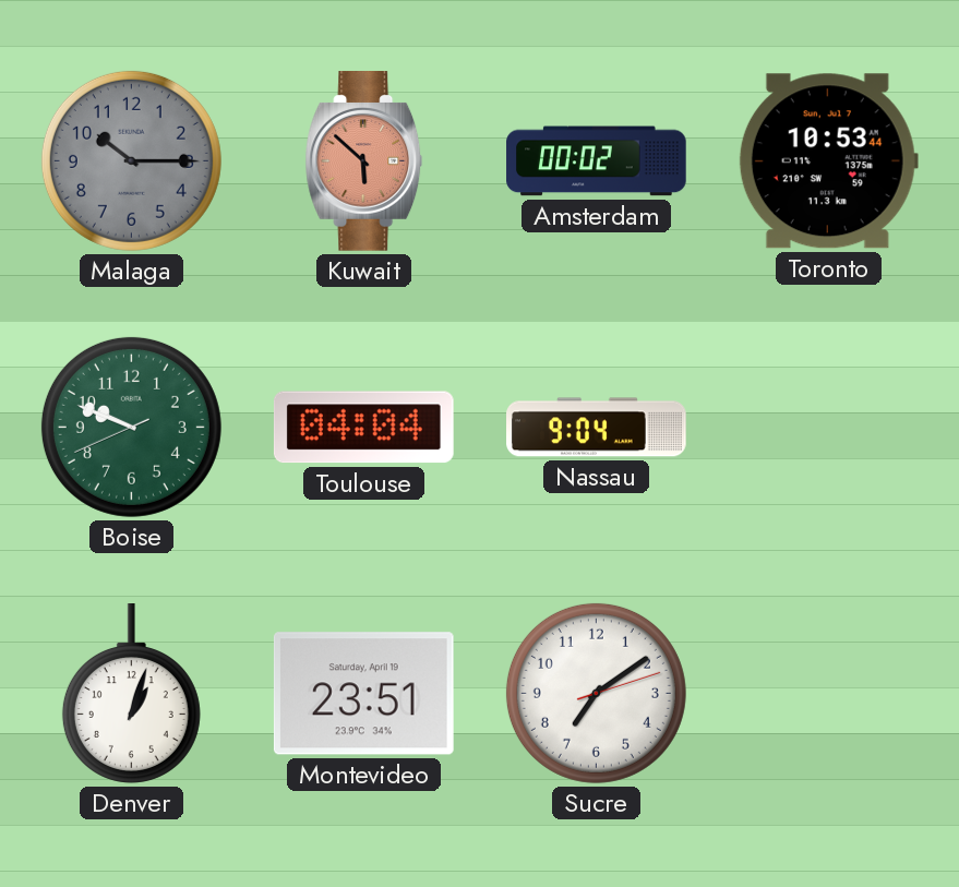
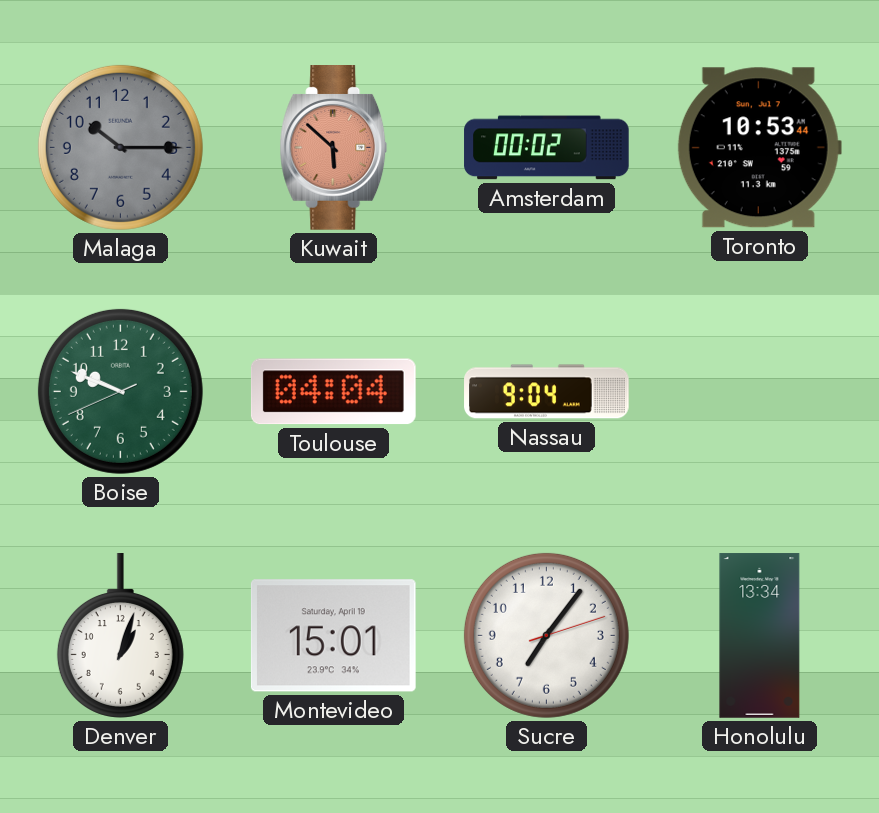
Montevideo: 23:51 -> 15:01 (333, 636)
Sucre: 7:09 -> 7:06 (546, 635)
Honolulu: none -> 13:34 (760, 636)
